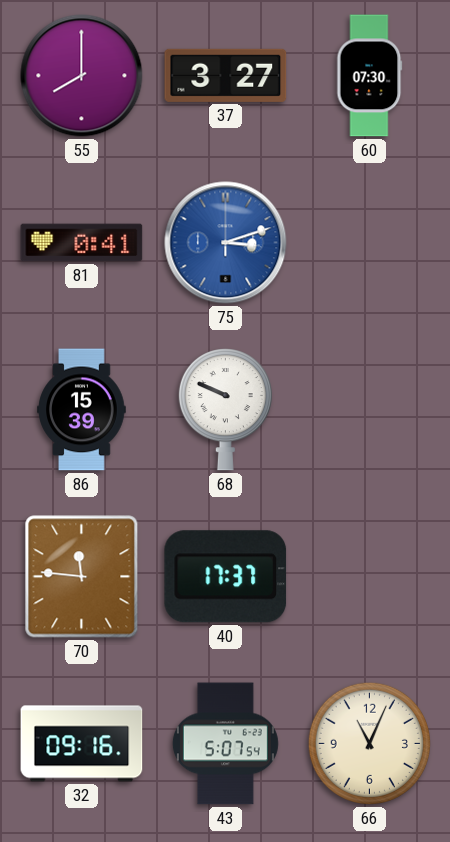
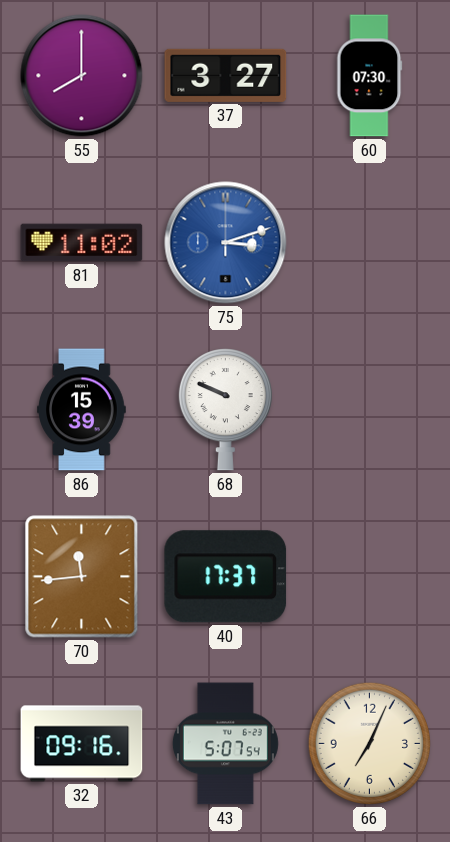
81: 0:41 -> 11:02 (82, 243)
70: 11:46 -> 11:44 (82, 577)
66: 11:04 -> 7:04 (369, 743)
